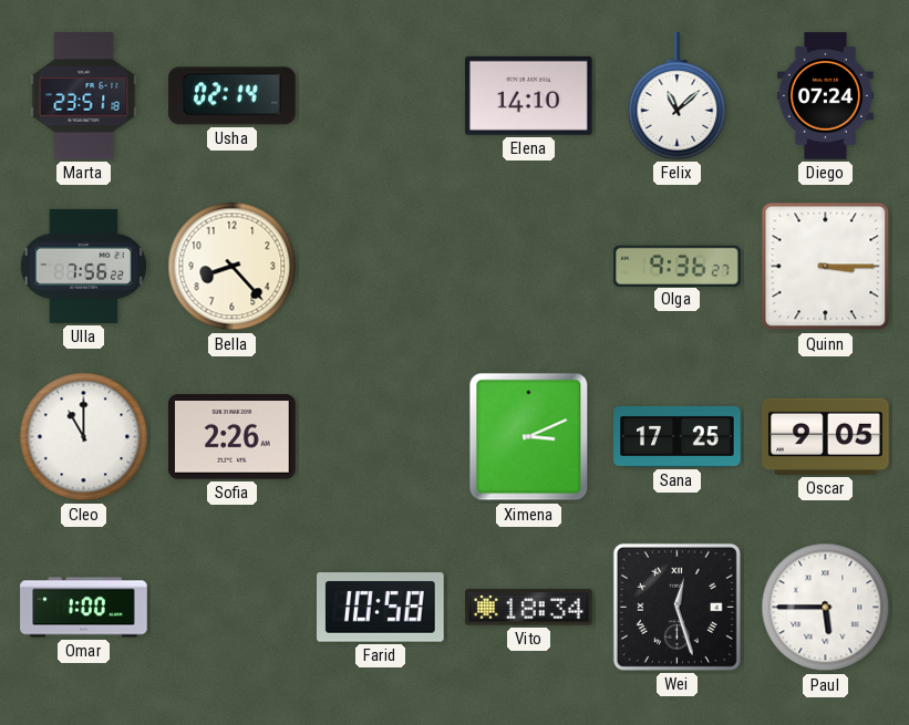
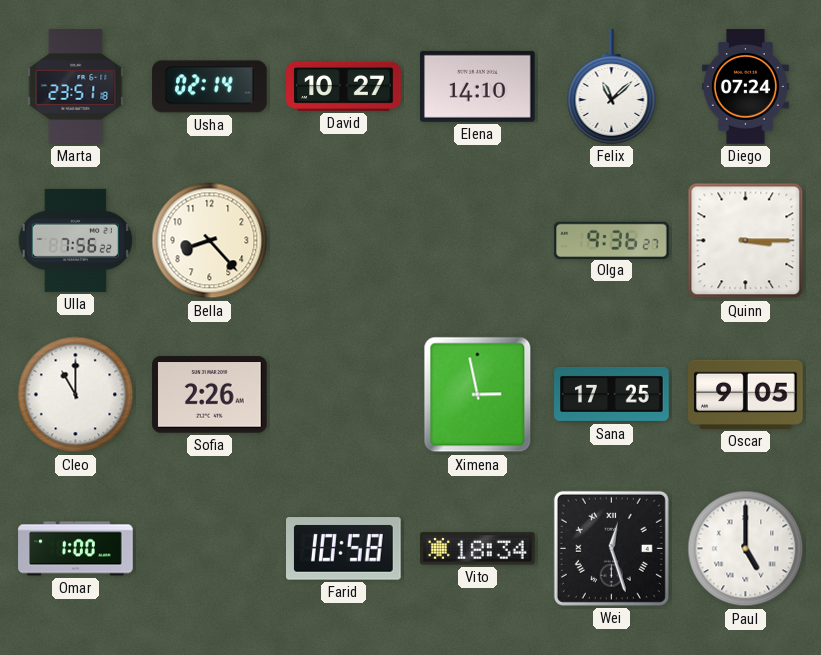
David: none -> 10:27 (344, 86)
Ximena: 3:11 -> 2:58 (478, 395)
Paul: 5:45 -> 5:00 (746, 549)
